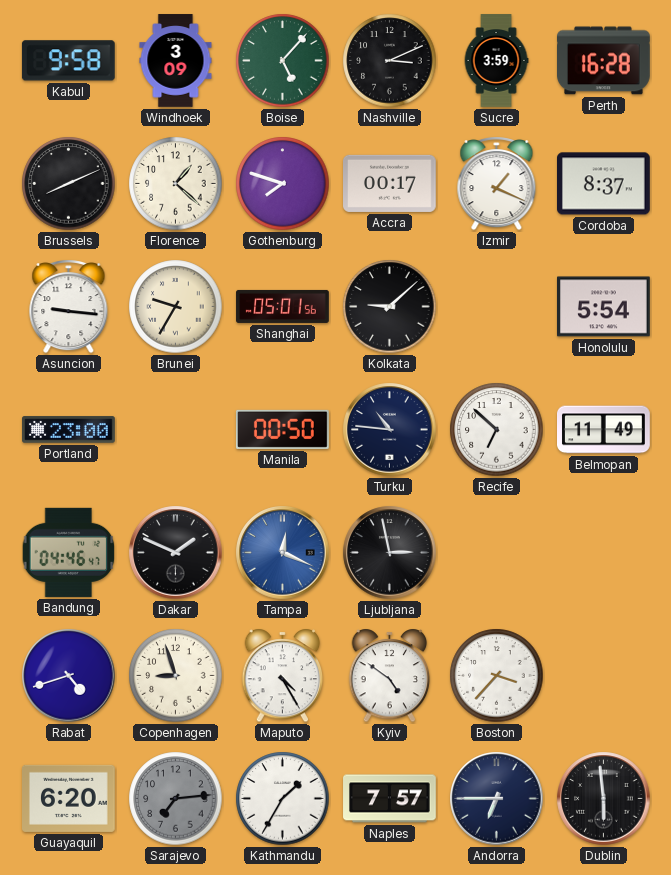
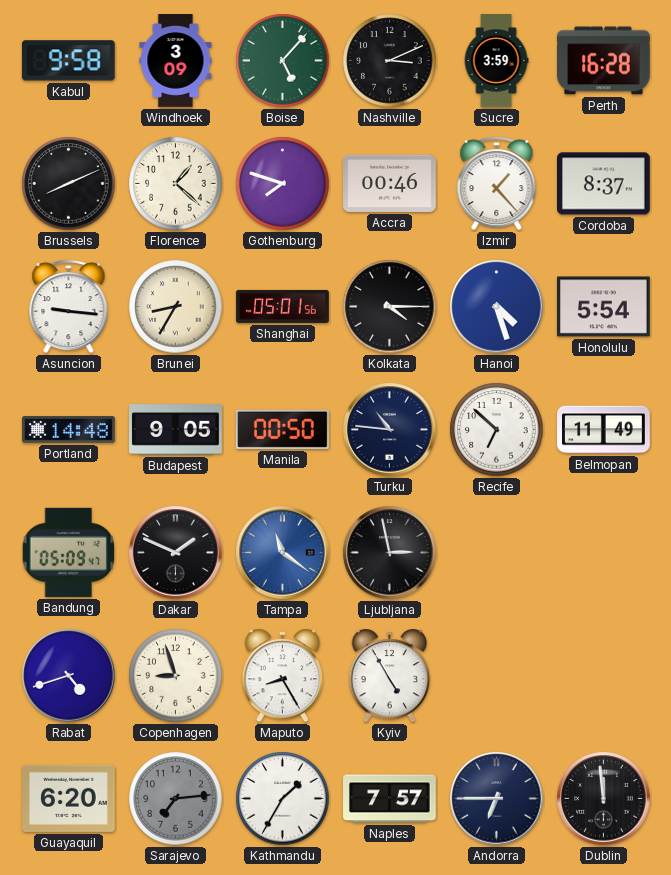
Accra: 00:17 -> 00:46 (390, 183)
Izmir: 1:19 -> 1:23 (497, 184)
Brunei: 9:35 -> 8:35 (176, 307)
Kolkata: 9:08 -> 4:15 (390, 307)
Hanoi: none -> 4:27 (497, 307)
Portland: 23:00 -> 14:48 (69, 430)
Budapest: none -> 9:05 (176, 430)
Bandung: 04:46 -> 05:09 (69, 552)
Tampa: 12:19 -> 11:21 (283, 553)
Maputo: 4:25 -> 8:25 (283, 676)
Kyiv: 4:51 -> 4:55 (390, 676)
Boston: 3:37 -> none (497, 676)
Dublin: 5:59 -> 11:59 (604, 799)
